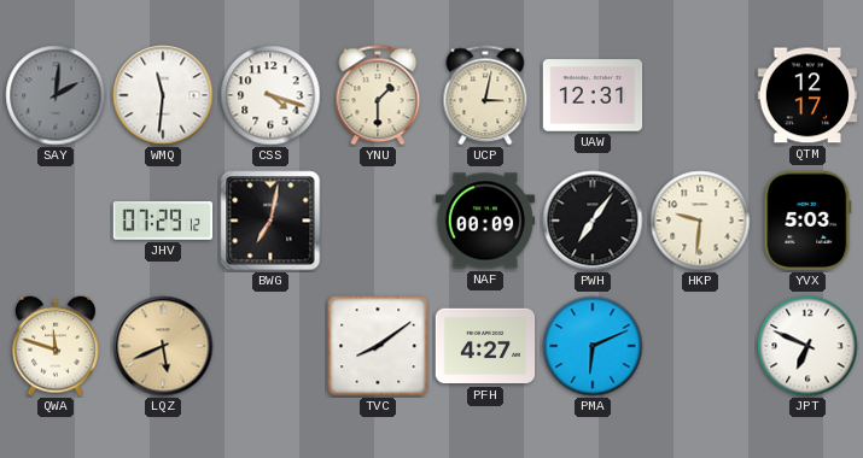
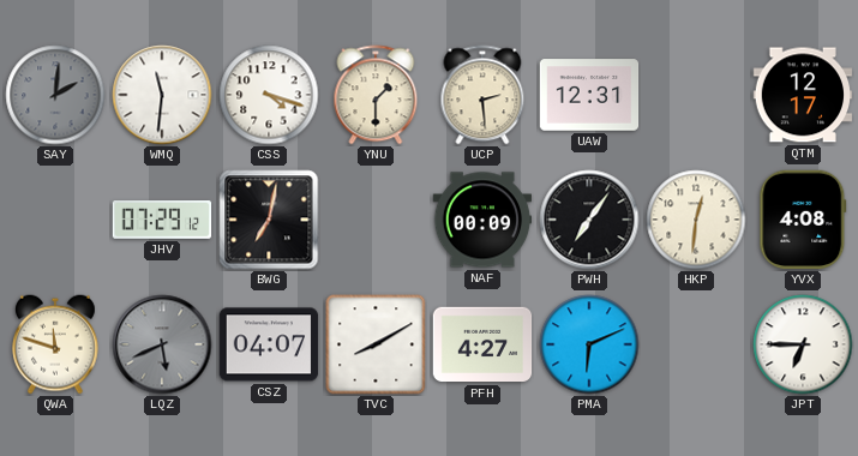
UCP: 3:02 -> 2:29 (482, 95)
HKP: 9:31 -> 12:31 (696, 220)
YVX: 5:03 -> 4:08 (803, 220)
LQZ dial: champagne -> grey (162, 344)
CSZ: none -> 04:07 (269, 344)
TVC: 8:09 -> 8:10 (376, 344)
JPT: 6:49 -> 6:45 (803, 344)
